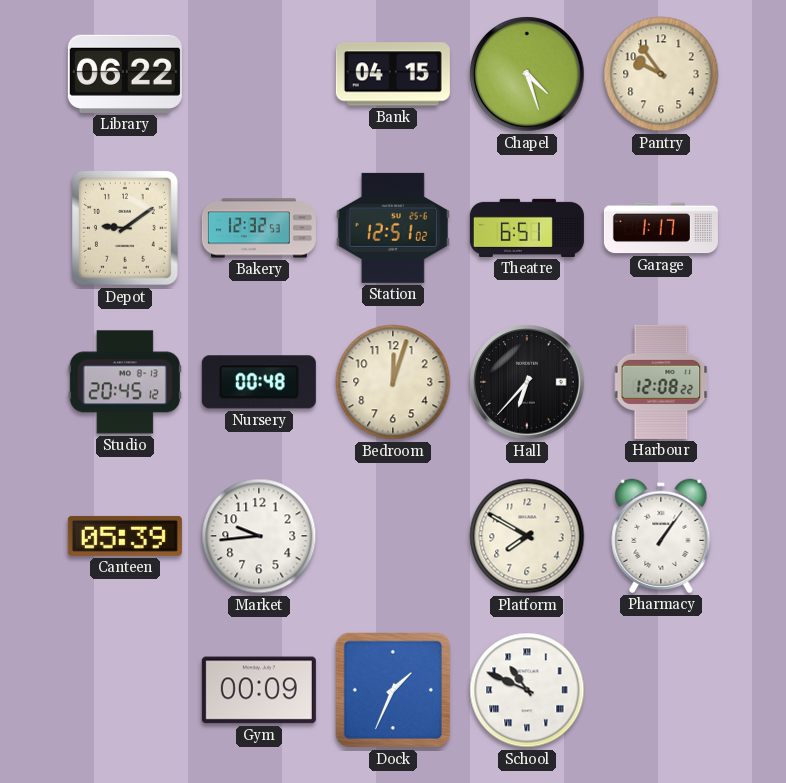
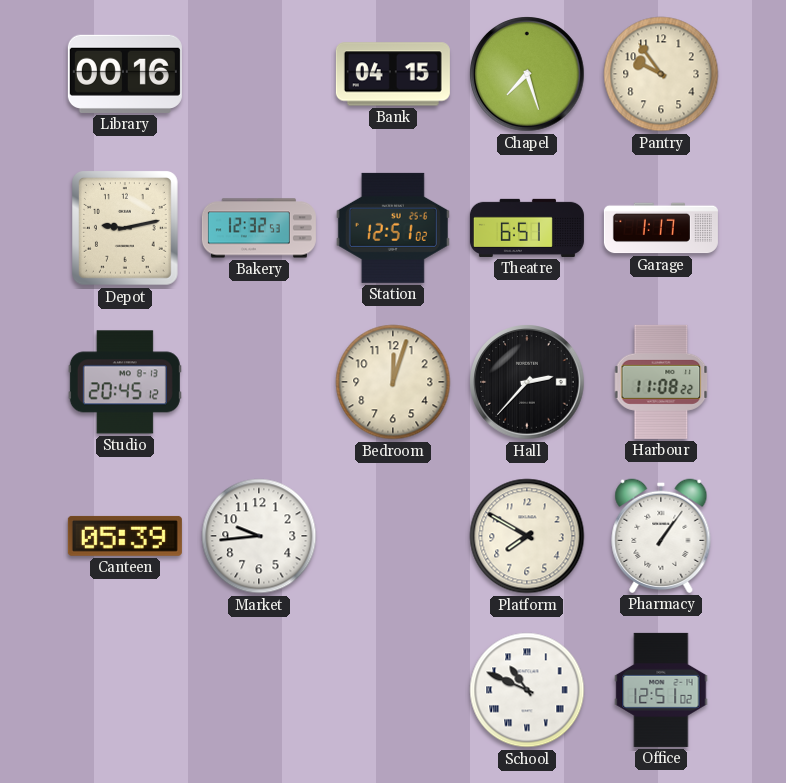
Library: 06:22 -> 00:16 (125, 74)
Chapel: 4:27 -> 7:27 (527, 74)
Depot: 9:09 -> 9:13 (126, 229)
Nursery: 00:48 -> none (259, 382)
Hall: 6:37 -> 2:37 (527, 382)
Harbour: 12:08 -> 11:08 (661, 382)
Gym: 00:09 -> none (259, 690)
Dock: 1:34 -> none (393, 690)
Office: none -> 12:51 (661, 690)
